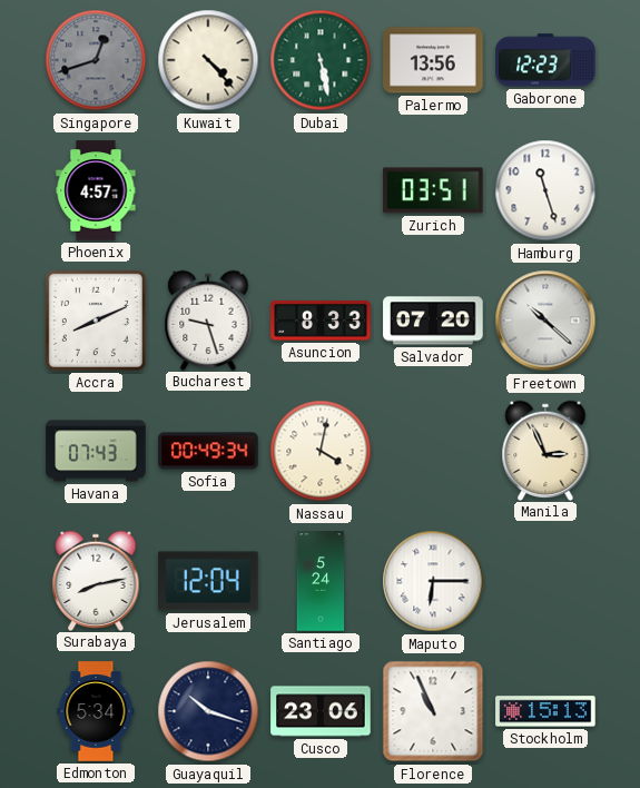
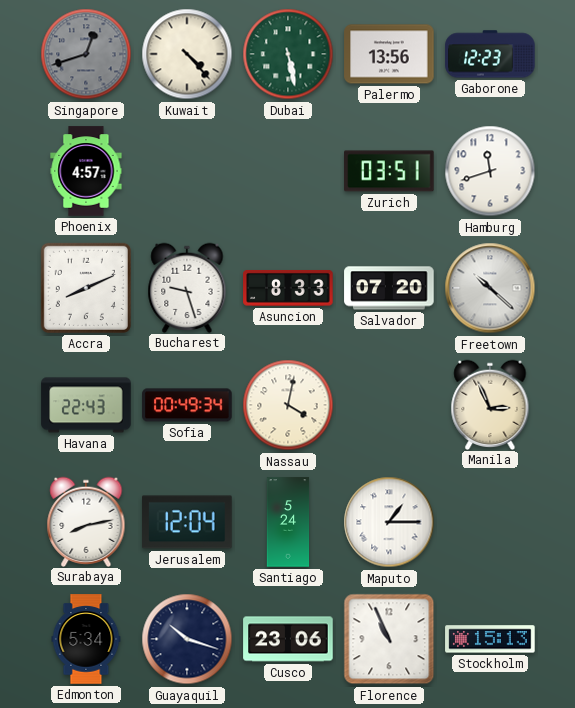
Hamburg: 11:27 -> 11:42 (490, 171)
Havana: 07:43 -> 22:43 (86, 405)
Maputo: 6:15 -> 1:15 (389, 522)
